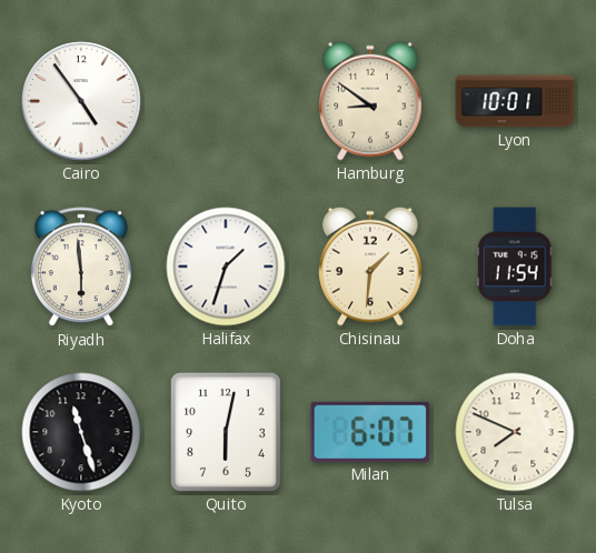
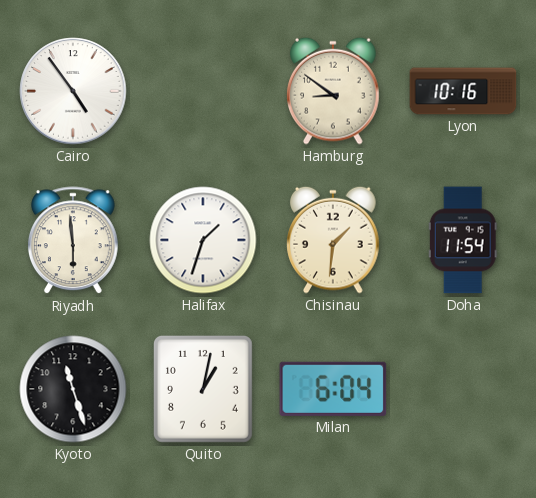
Lyon: 10:01 -> 10:16 (463, 91)
Quito: 6:02 -> 1:02 (203, 389)
Milan: 6:07 -> 6:04 (333, 389)
Tulsa: 7:49 -> none (515, 432)
